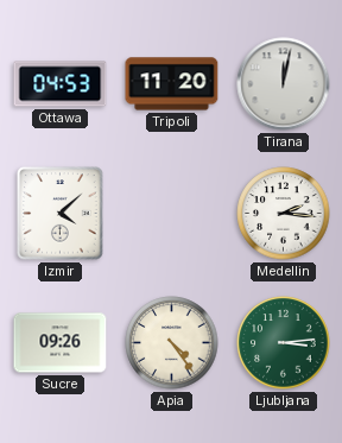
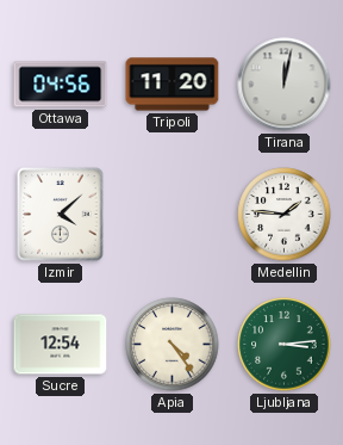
Ottawa: 04:53 -> 04:56 (61, 85)
Medellin: 2:16 -> 1:46 (285, 215)
Sucre: 09:26 -> 12:54 (61, 345)
